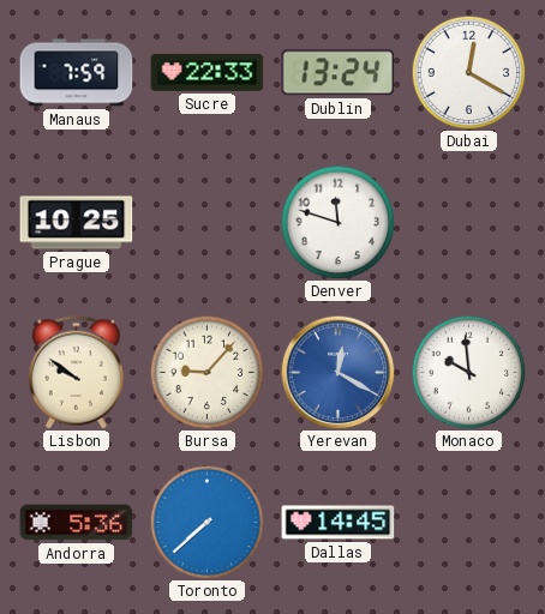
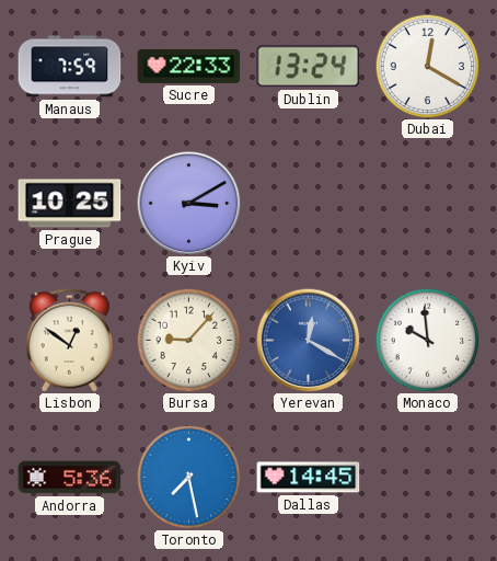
Kyiv: none -> 3:10 (188, 203)
Denver: 11:48 -> none (337, 222)
Lisbon: 9:51 -> 12:51 (69, 341)
Toronto: 7:38 -> 7:28 (188, 477)
